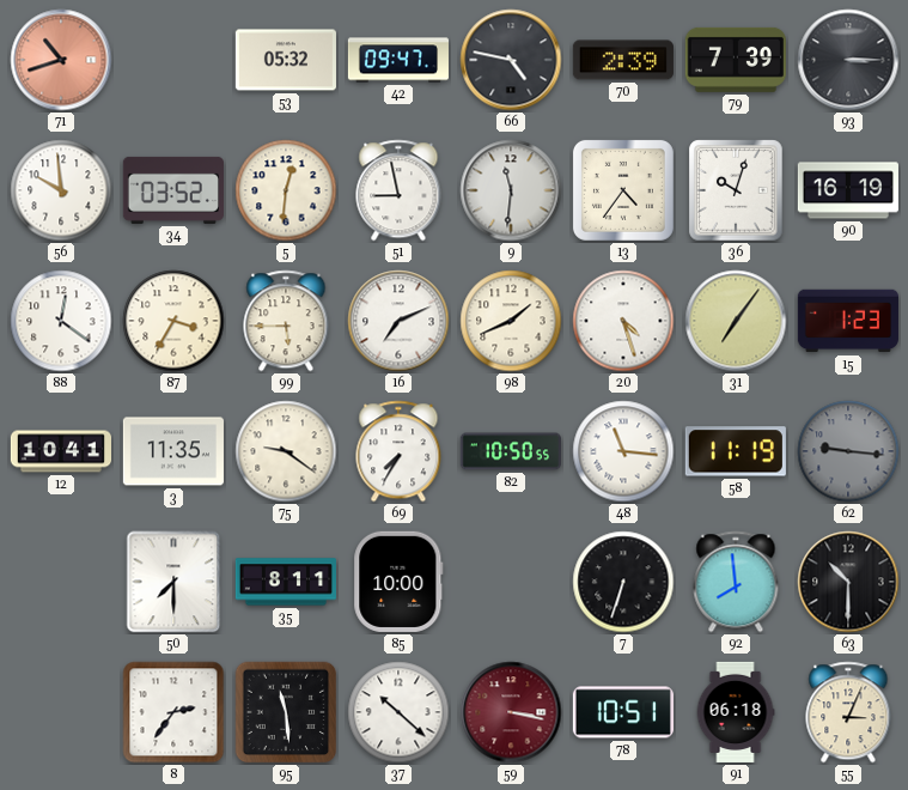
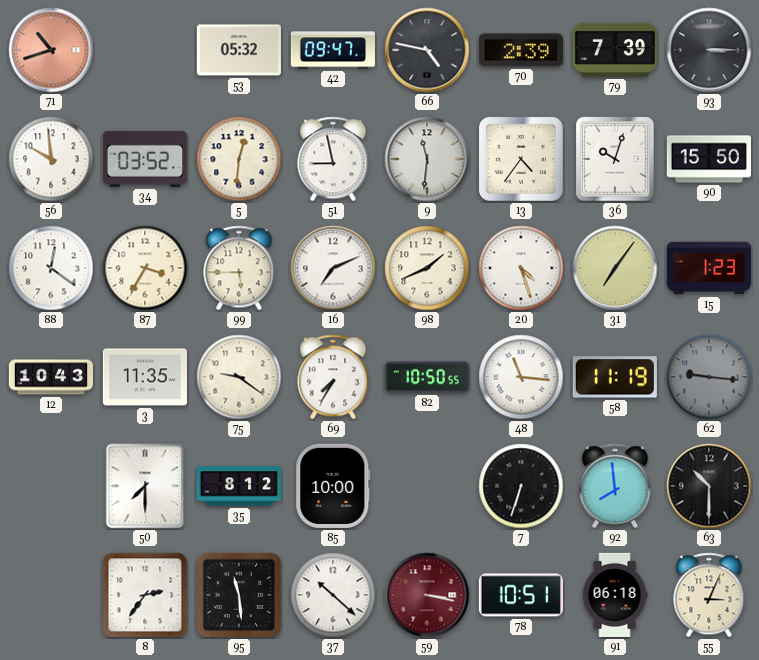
90: 16:19 -> 15:50 (709, 159)
12: 10:41 -> 10:43 (50, 377)
35: 8:11 -> 8:12 (239, 486)
